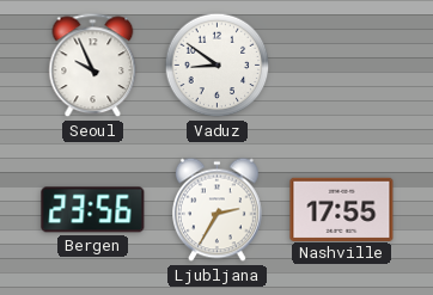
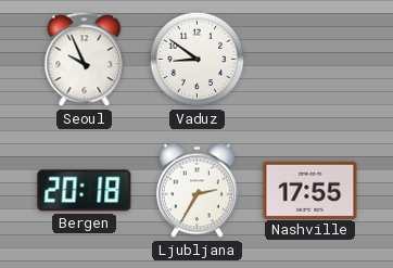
Bergen: 23:56 -> 20:18 (85, 191)
